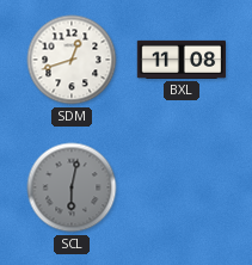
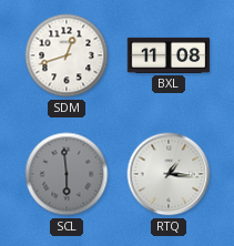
SCL: 6:02 -> 5:59 (67, 174)
RTQ: none -> 1:16 (169, 174)
